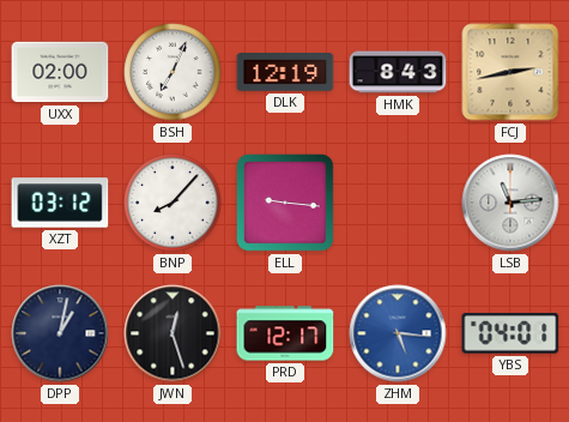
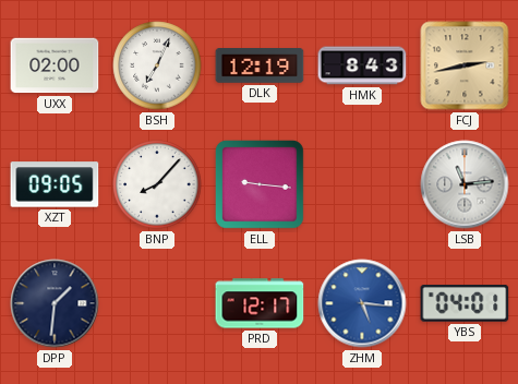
XZT: 03:12 -> 09:05 (55, 184)
DPP: 1:02 -> 1:31 (55, 303)
JWN: 12:27 -> none (172, 333)
